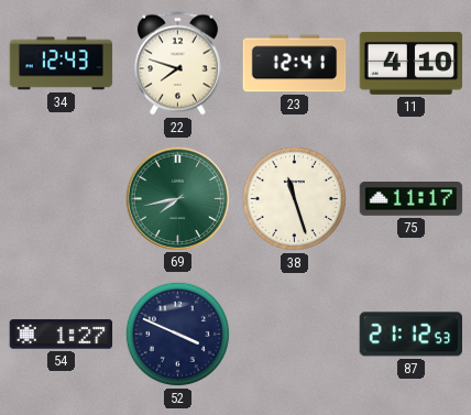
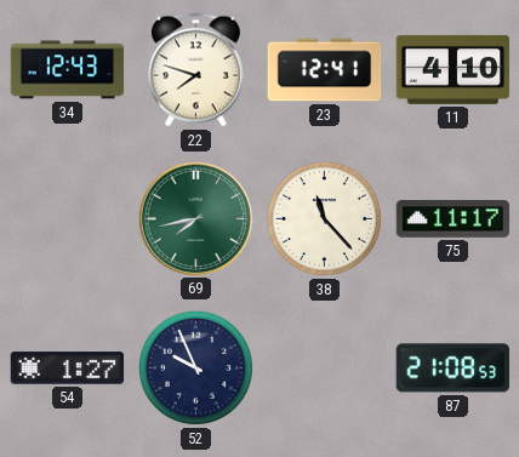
38: 11:27 -> 11:23 (324, 218)
52: 3:49 -> 9:56 (195, 367)
87: 21:12 -> 21:08 (452, 369)
